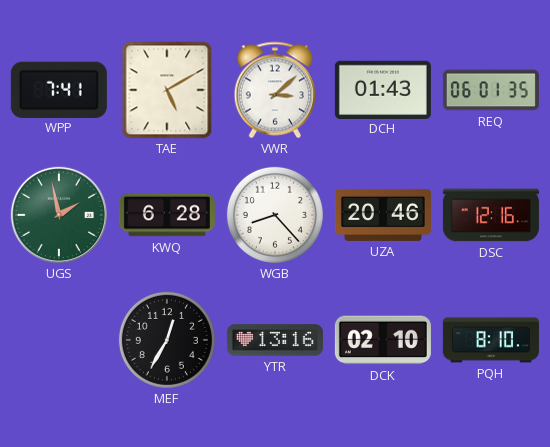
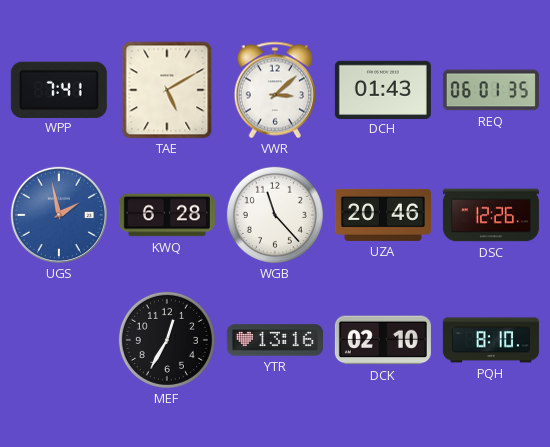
UGS dial: green -> blue (59, 215)
WGB: 8:23 -> 11:23 (275, 215)
DSC: 12:16 -> 12:26 (491, 215)
